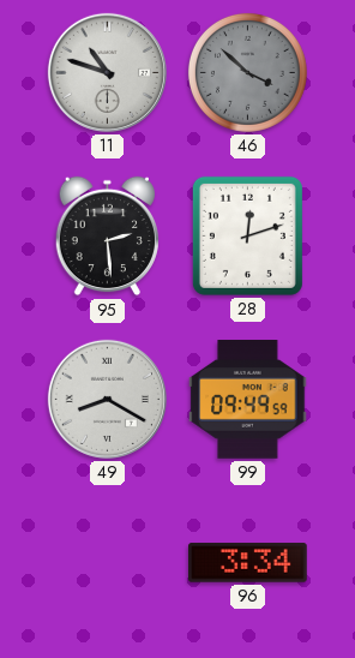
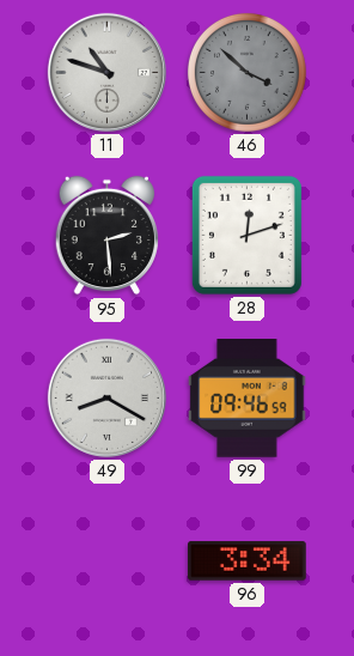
99: 09:49 -> 09:46 (248, 399)
